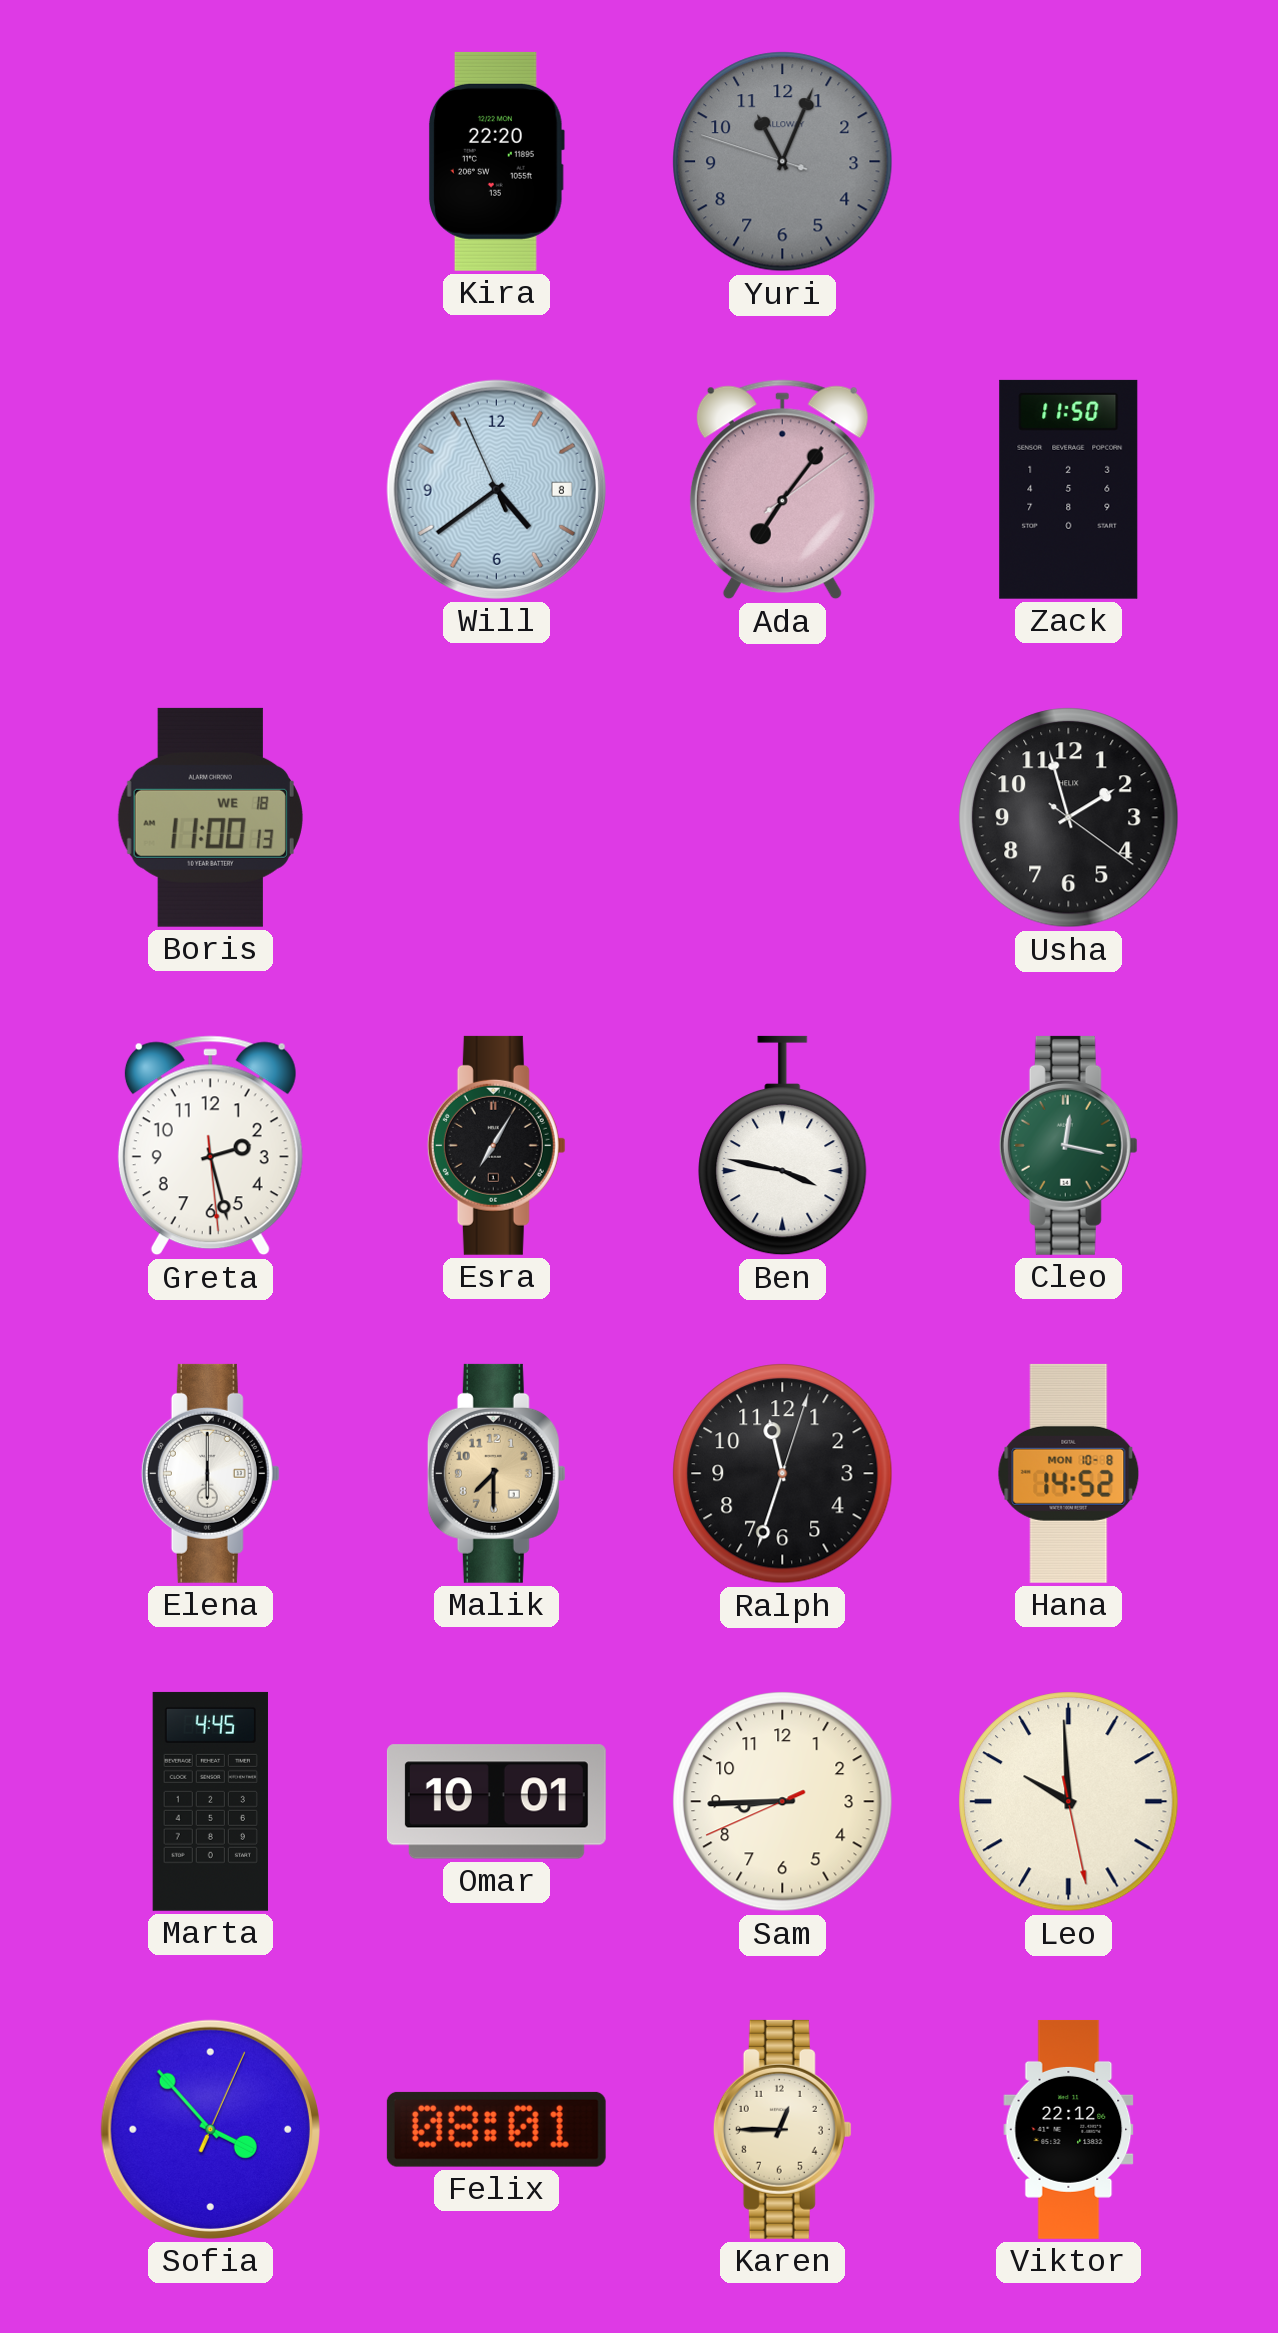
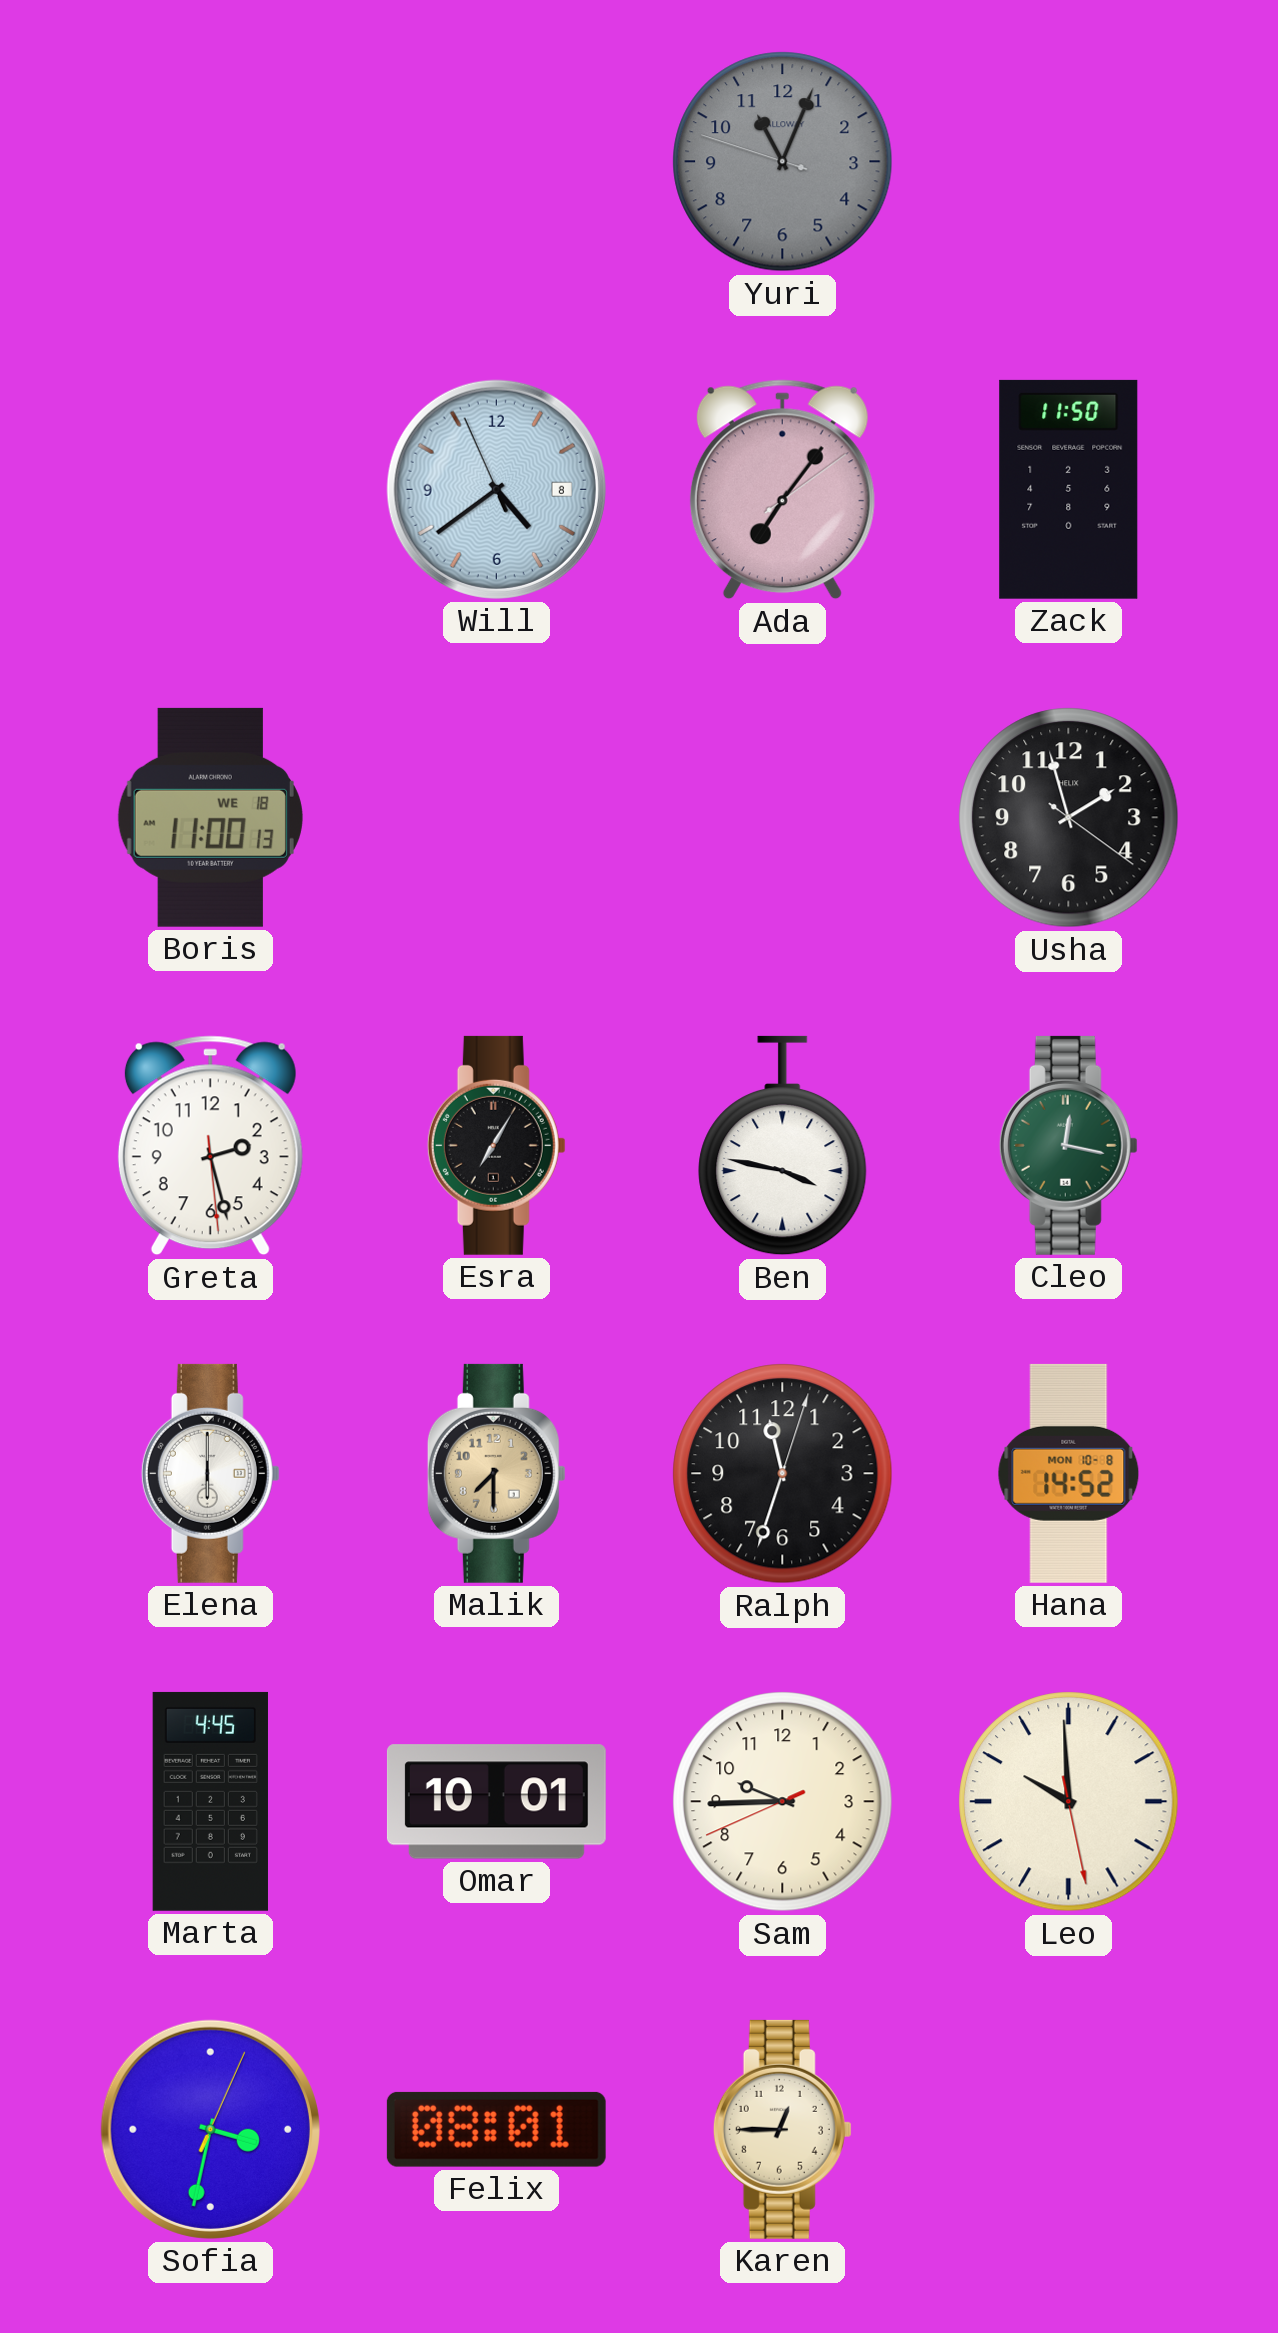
Kira: 22:20 -> none (496, 161)
Sam: 8:44 -> 9:44 (783, 1802)
Sofia: 3:53 -> 3:32 (210, 2129)
Viktor: 22:12 -> none (1069, 2129)
